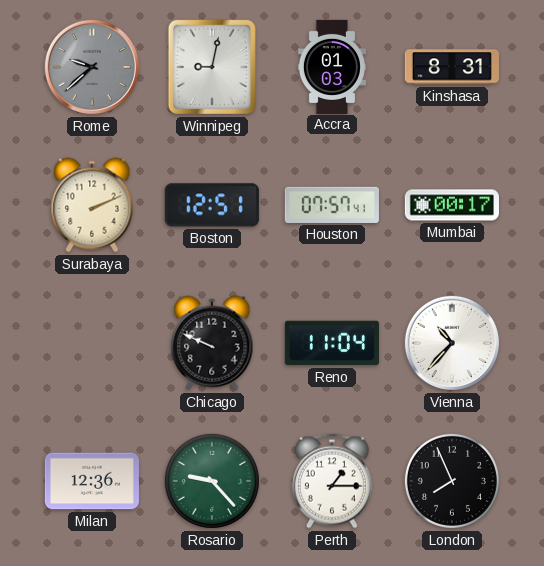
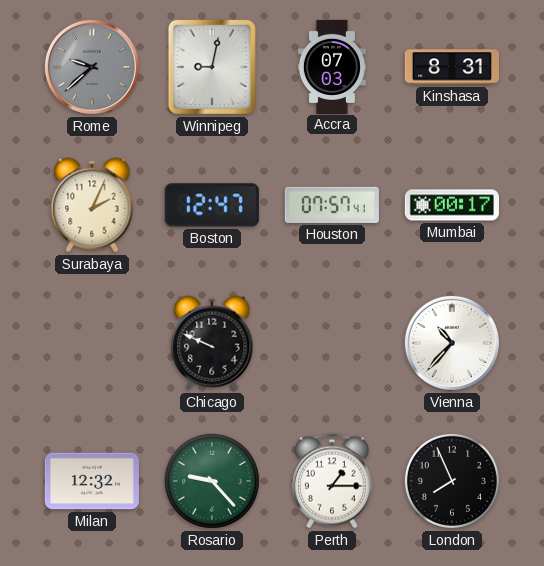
Accra: 01:03 -> 07:03 (332, 66)
Surabaya: 2:11 -> 2:04 (92, 205)
Boston: 12:51 -> 12:47 (212, 205)
Reno: 11:04 -> none (332, 343)
Milan: 12:36 -> 12:32 (92, 481)
